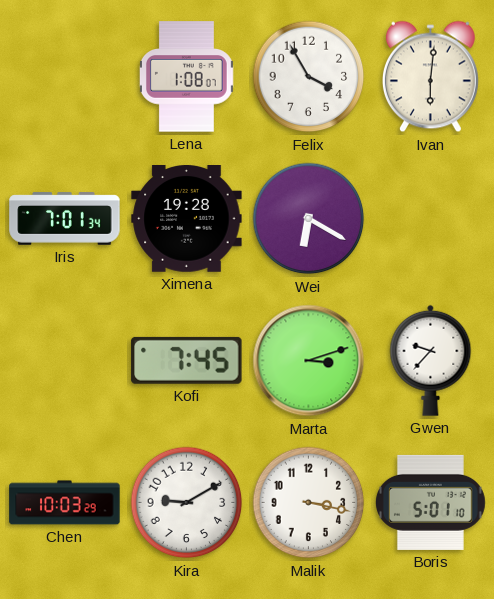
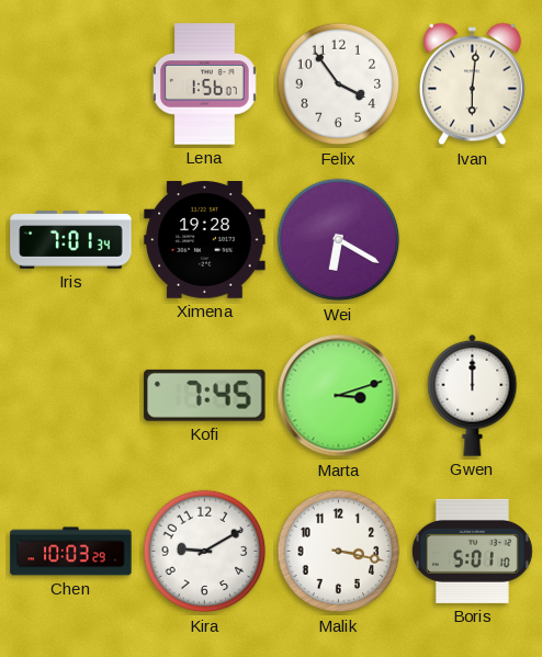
Lena: 1:08 -> 1:56 (205, 84)
Felix: 3:55 -> 3:54 (339, 84)
Gwen: 9:37 -> 12:00 (473, 395)
